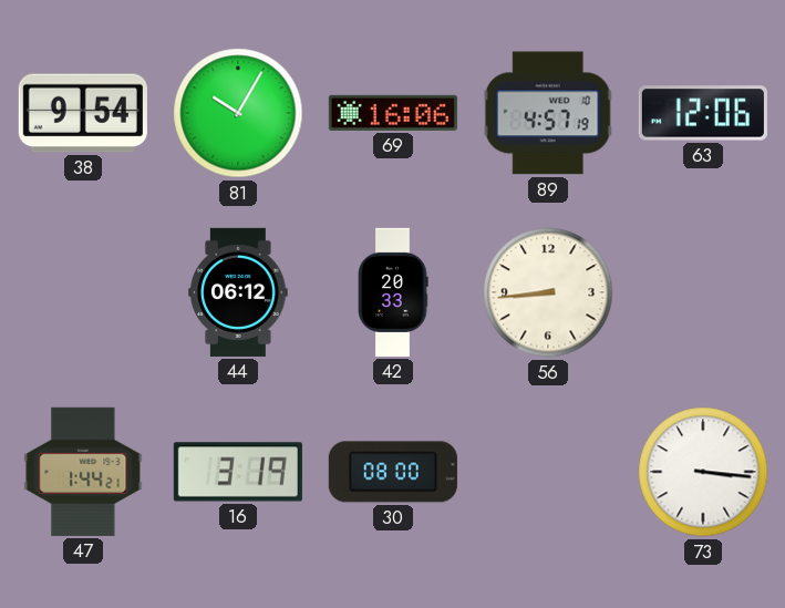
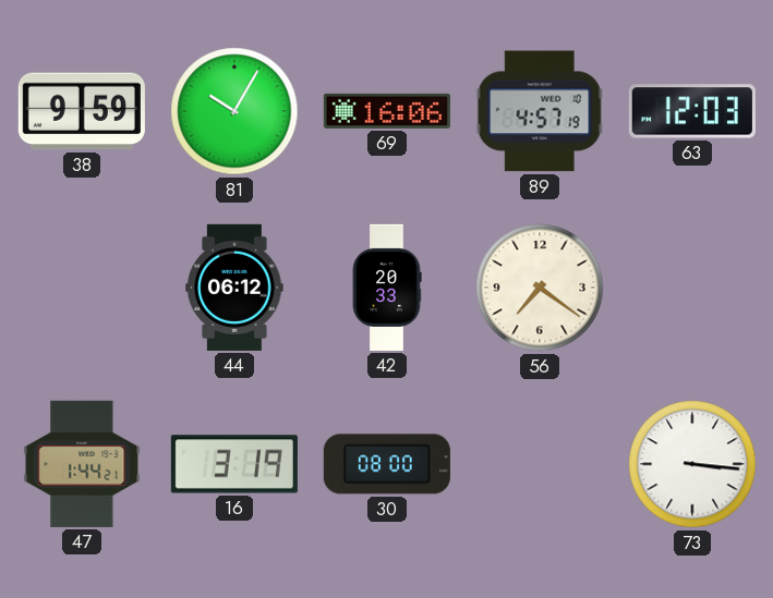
38: 9:54 -> 9:59 (82, 111)
63: 12:06 -> 12:03 (692, 111)
56: 8:44 -> 7:21 (540, 288)
